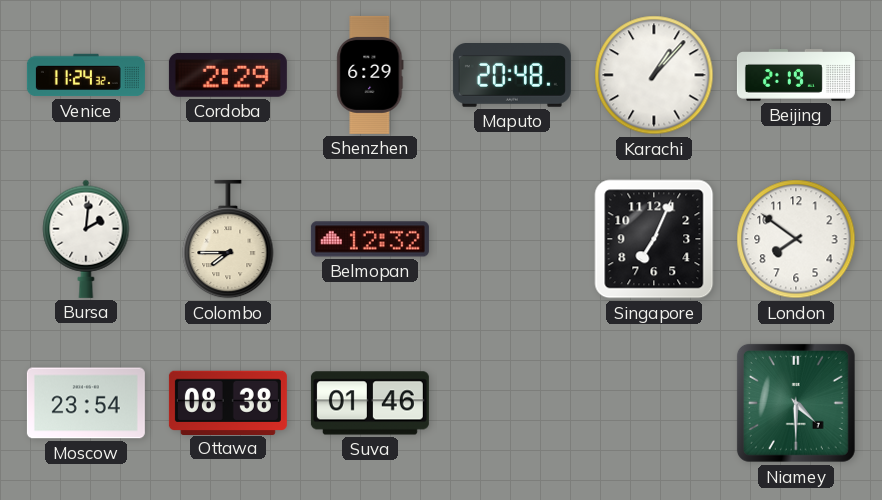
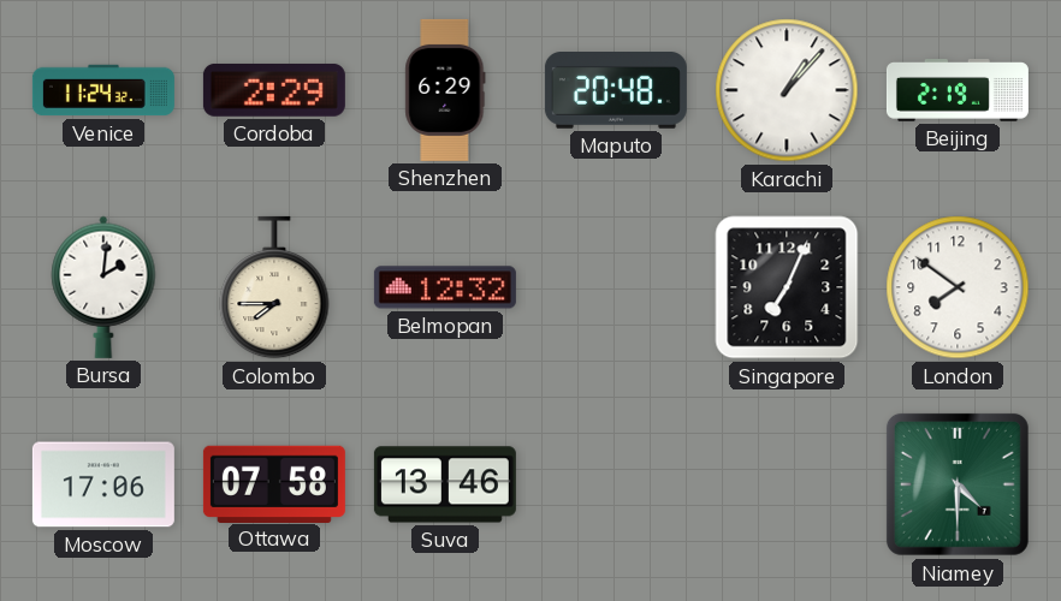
Moscow: 23:54 -> 17:06 (103, 484)
Ottawa: 08:38 -> 07:58 (274, 483)
Suva: 01:46 -> 13:46 (445, 484)
